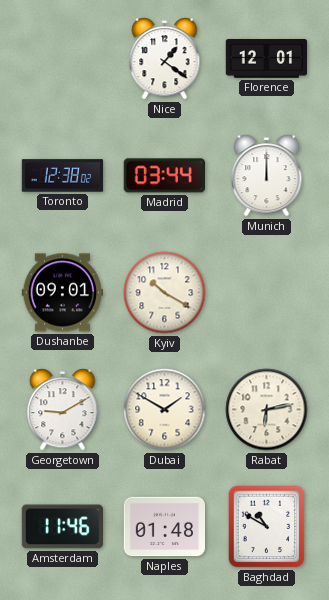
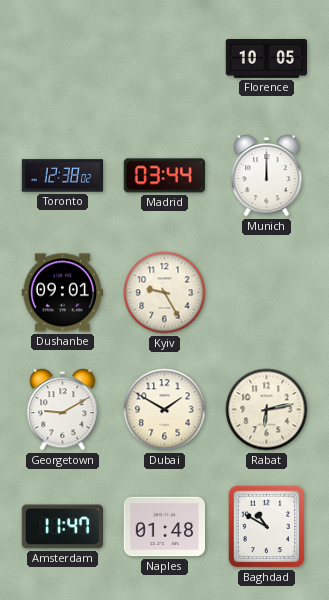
Nice: 1:21 -> none (165, 59)
Florence: 12:01 -> 10:05 (267, 59)
Kyiv: 10:20 -> 9:25 (165, 293)
Amsterdam: 11:46 -> 11:47 (62, 527)
